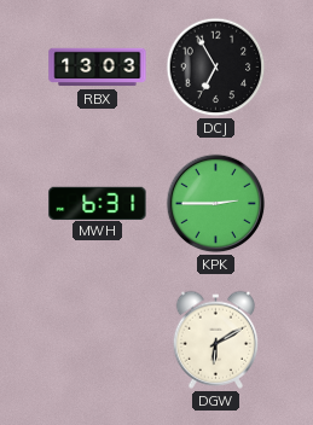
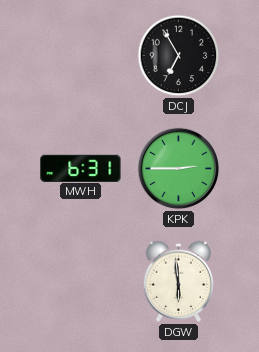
RBX: 13:03 -> none (98, 68)
DGW: 6:10 -> 5:59 (178, 281)
